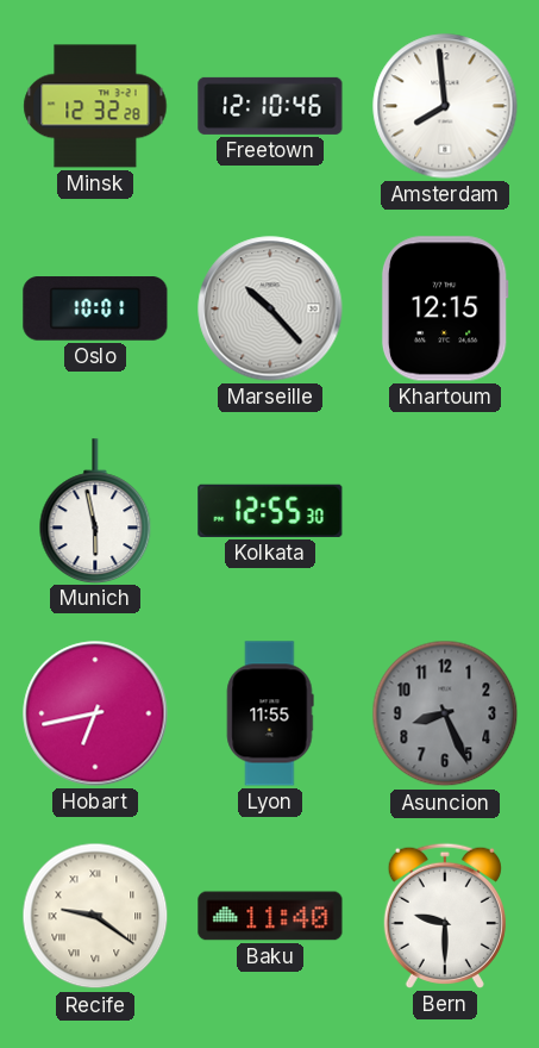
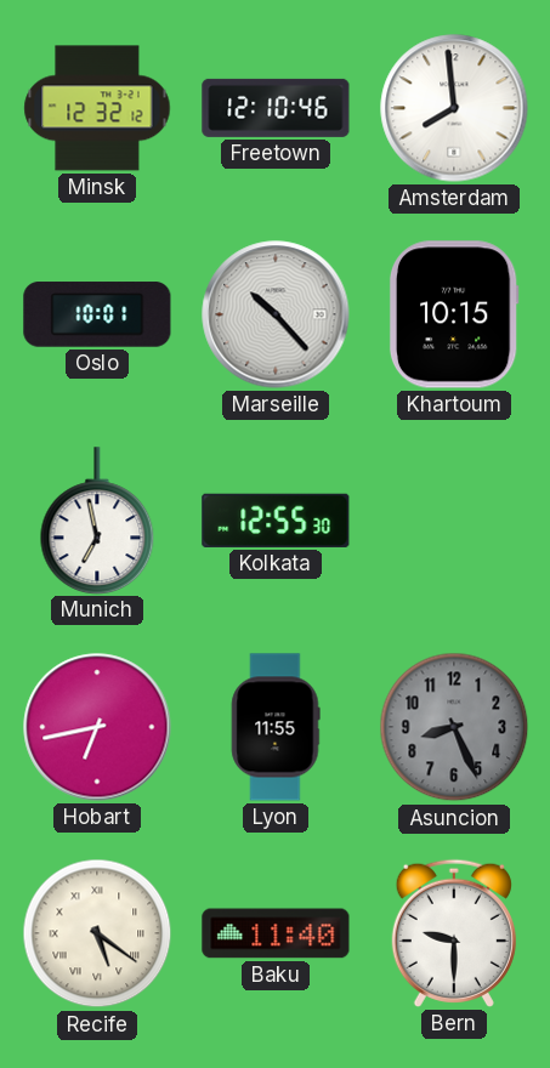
Minsk: 12:32:28 -> 12:32:12 (97, 108)
Khartoum: 12:15 -> 10:15 (454, 314)
Munich: 5:58 -> 6:58 (97, 521)
Recife: 9:21 -> 5:21 (97, 933)
